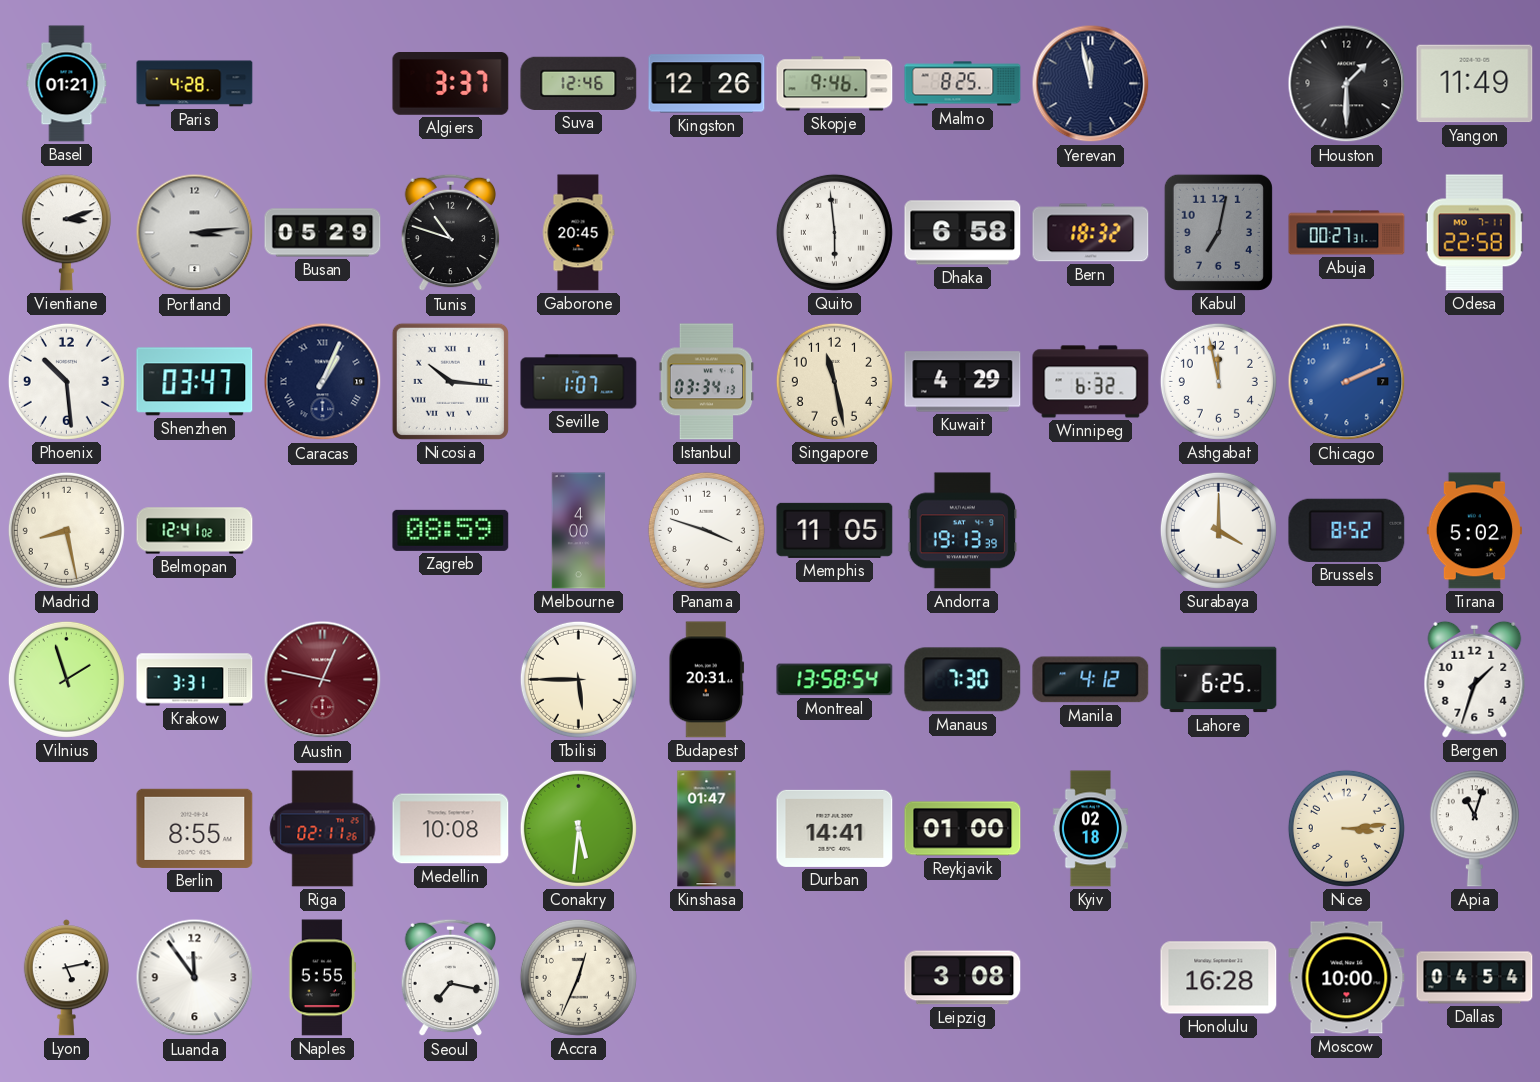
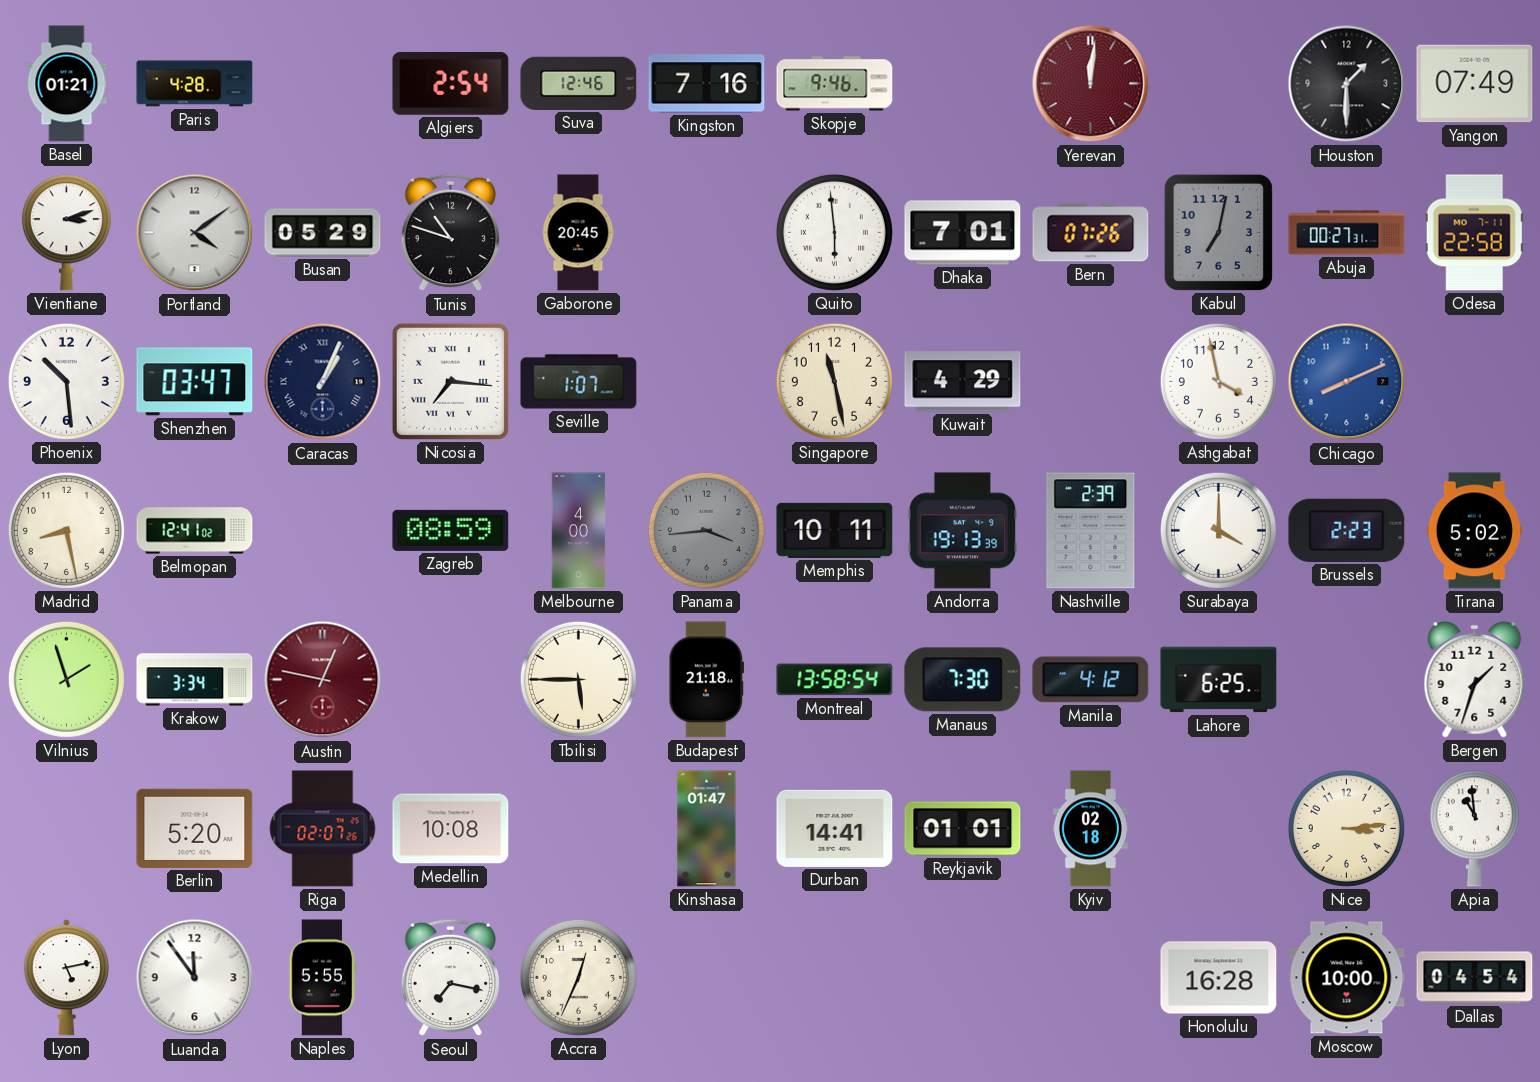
Algiers: 3:37 -> 2:54 (451, 84)
Kingston: 12:26 -> 7:16 (707, 84)
Malmo: 8:25 -> none (963, 84)
Yerevan: 11:58 -> 12:01 (1091, 84)
Yerevan dial: navy -> burgundy (1091, 84)
Yangon: 11:49 -> 07:49 (1475, 84)
Portland: 3:14 -> 4:09 (195, 233)
Dhaka: 6:58 -> 7:01 (963, 233)
Bern: 18:32 -> 07:26 (1091, 233)
Nicosia: 10:16 -> 7:16 (450, 381)
Istanbul: 03:34 -> none (707, 382)
Winnipeg: 6:32 -> none (1091, 382)
Ashgabat: 11:58 -> 3:58 (1218, 381)
Chicago: 2:11 -> 8:11 (1347, 382)
Panama: 3:48 -> 3:44 (706, 530)
Panama dial: white -> grey (706, 530)
Memphis: 11:05 -> 10:11 (835, 530)
Nashville: none -> 2:39 (1091, 531)
Brussels: 8:52 -> 2:23 (1347, 530)
Krakow: 3:31 -> 3:34 (195, 680)
Budapest: 20:31 -> 21:18 (707, 680)
Berlin: 8:55 -> 5:20 (195, 828)
Riga: 02:11 -> 02:07 (323, 829)
Conakry: 5:31 -> none (578, 828)
Reykjavik: 01:00 -> 01:01 (963, 829)
Apia: 11:03 -> 10:59 (1474, 829)
Leipzig: 3:08 -> none (963, 978)
